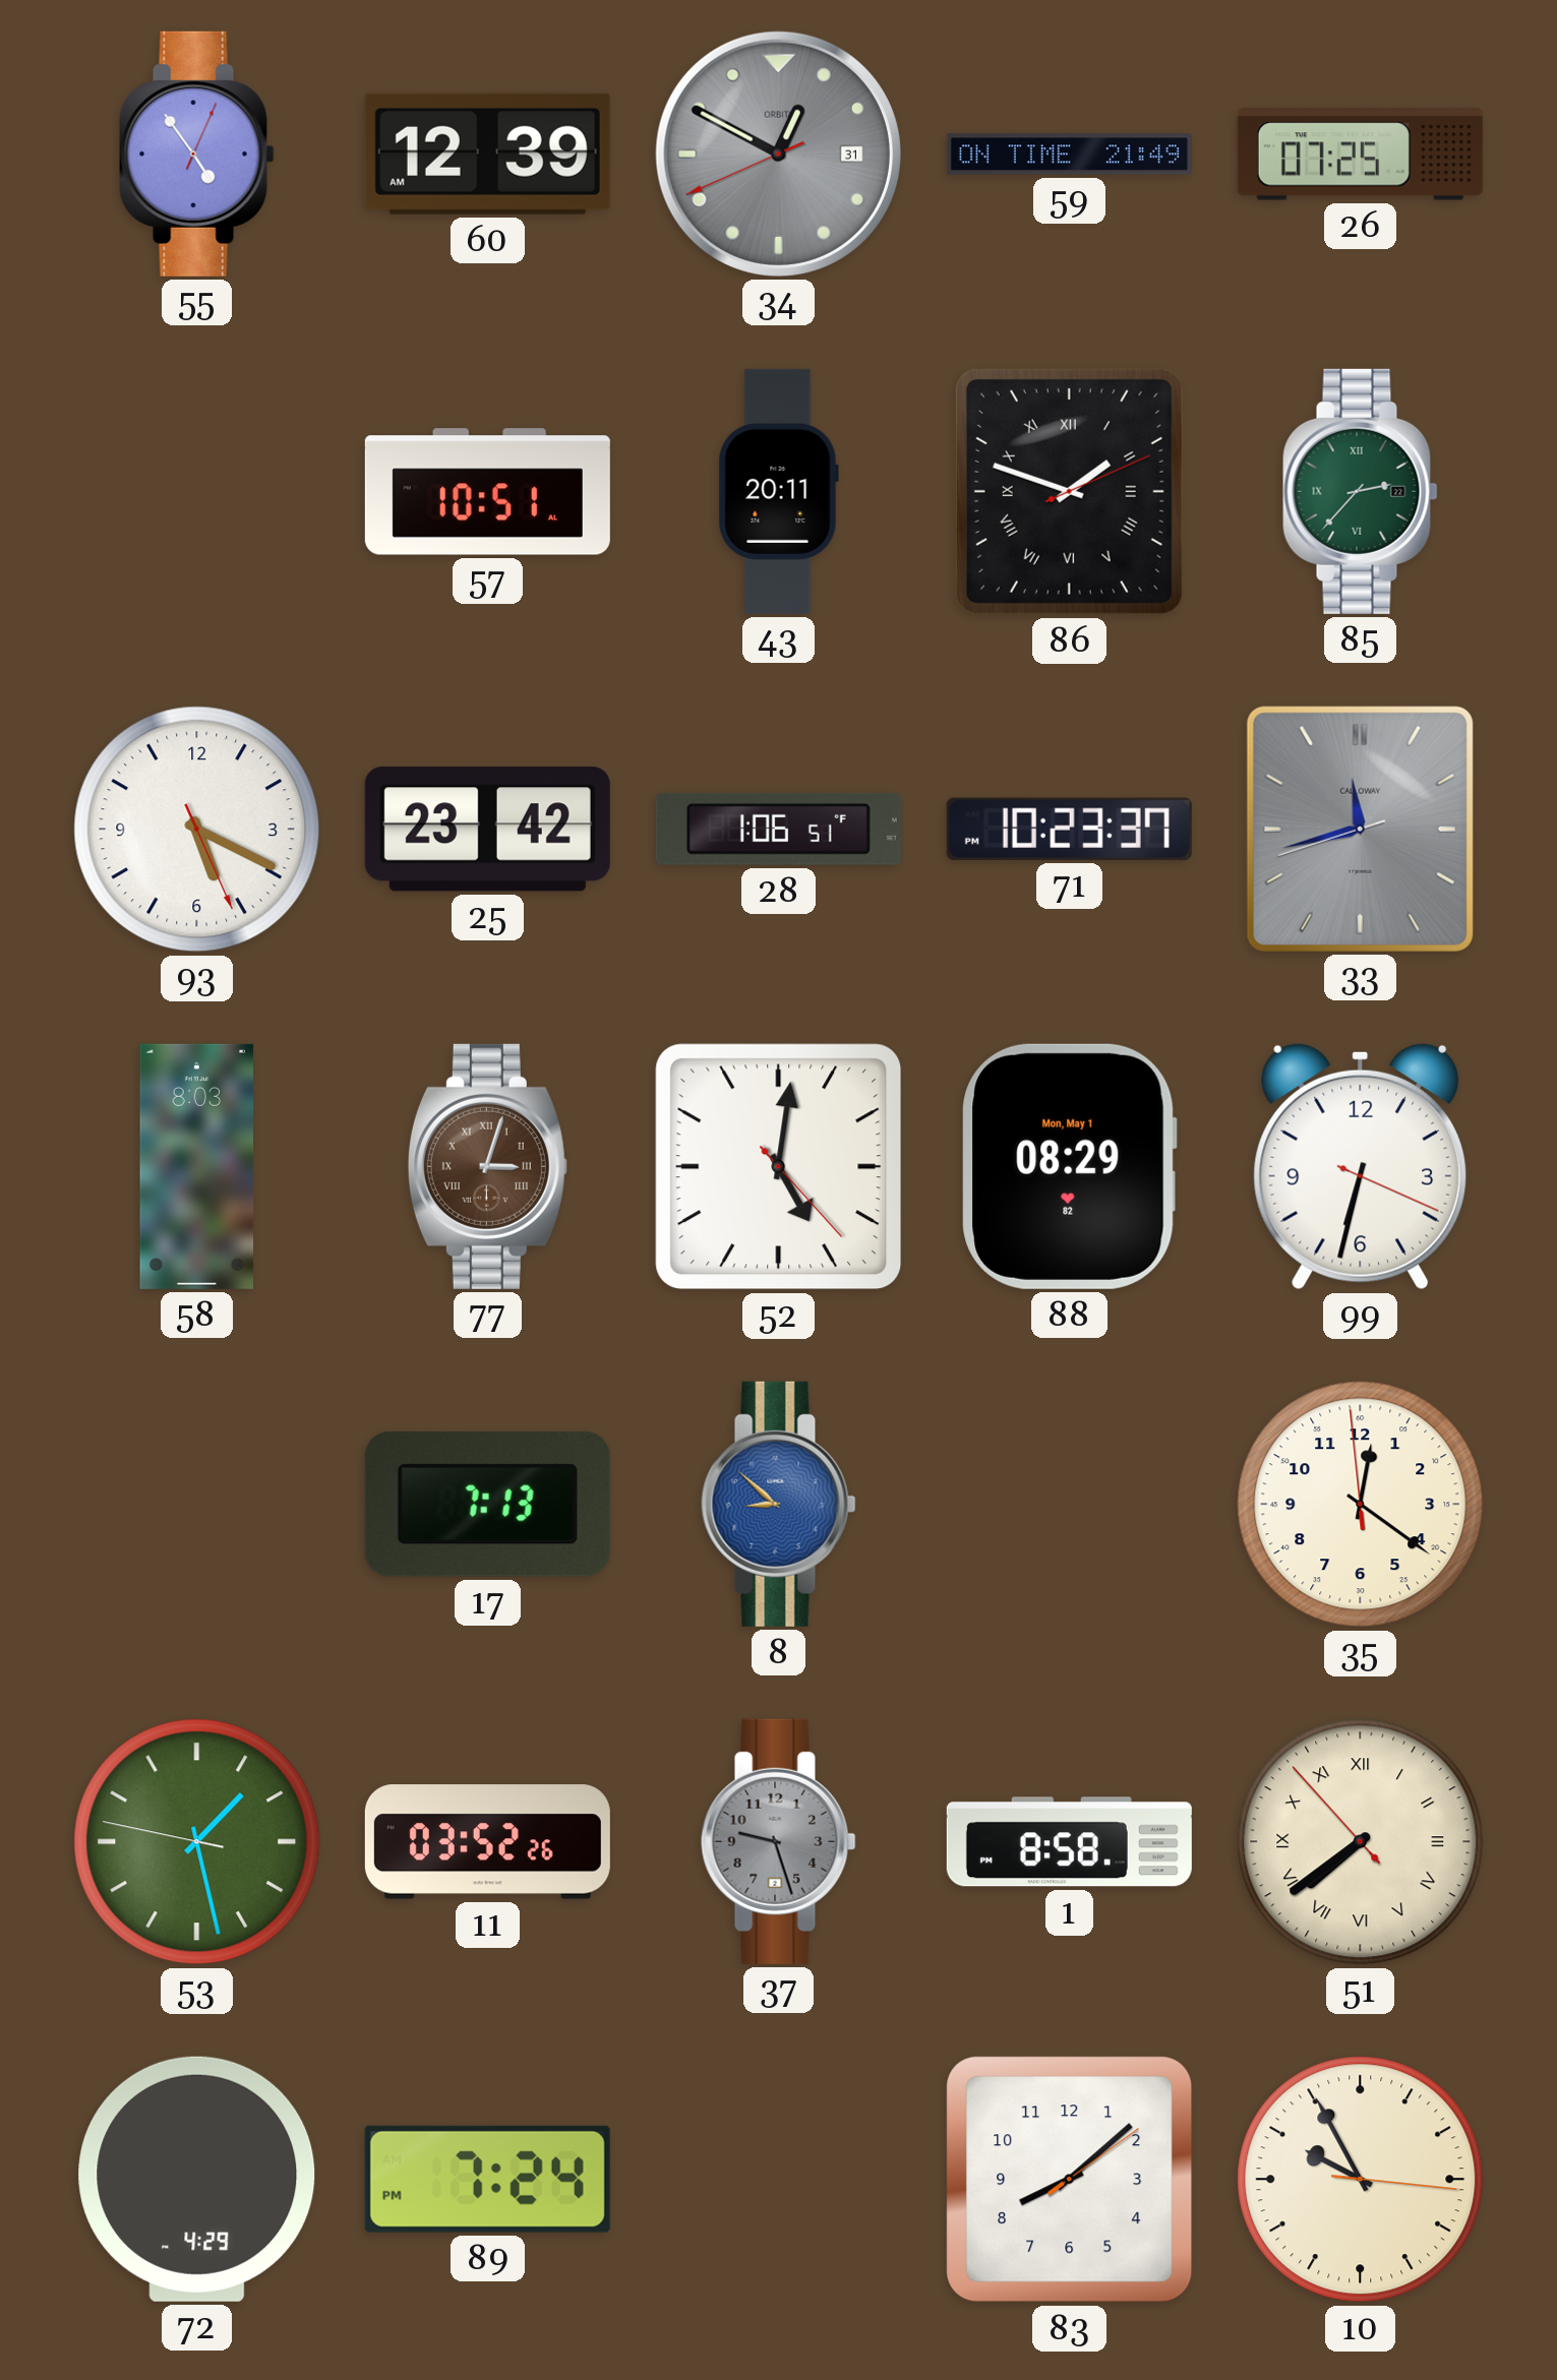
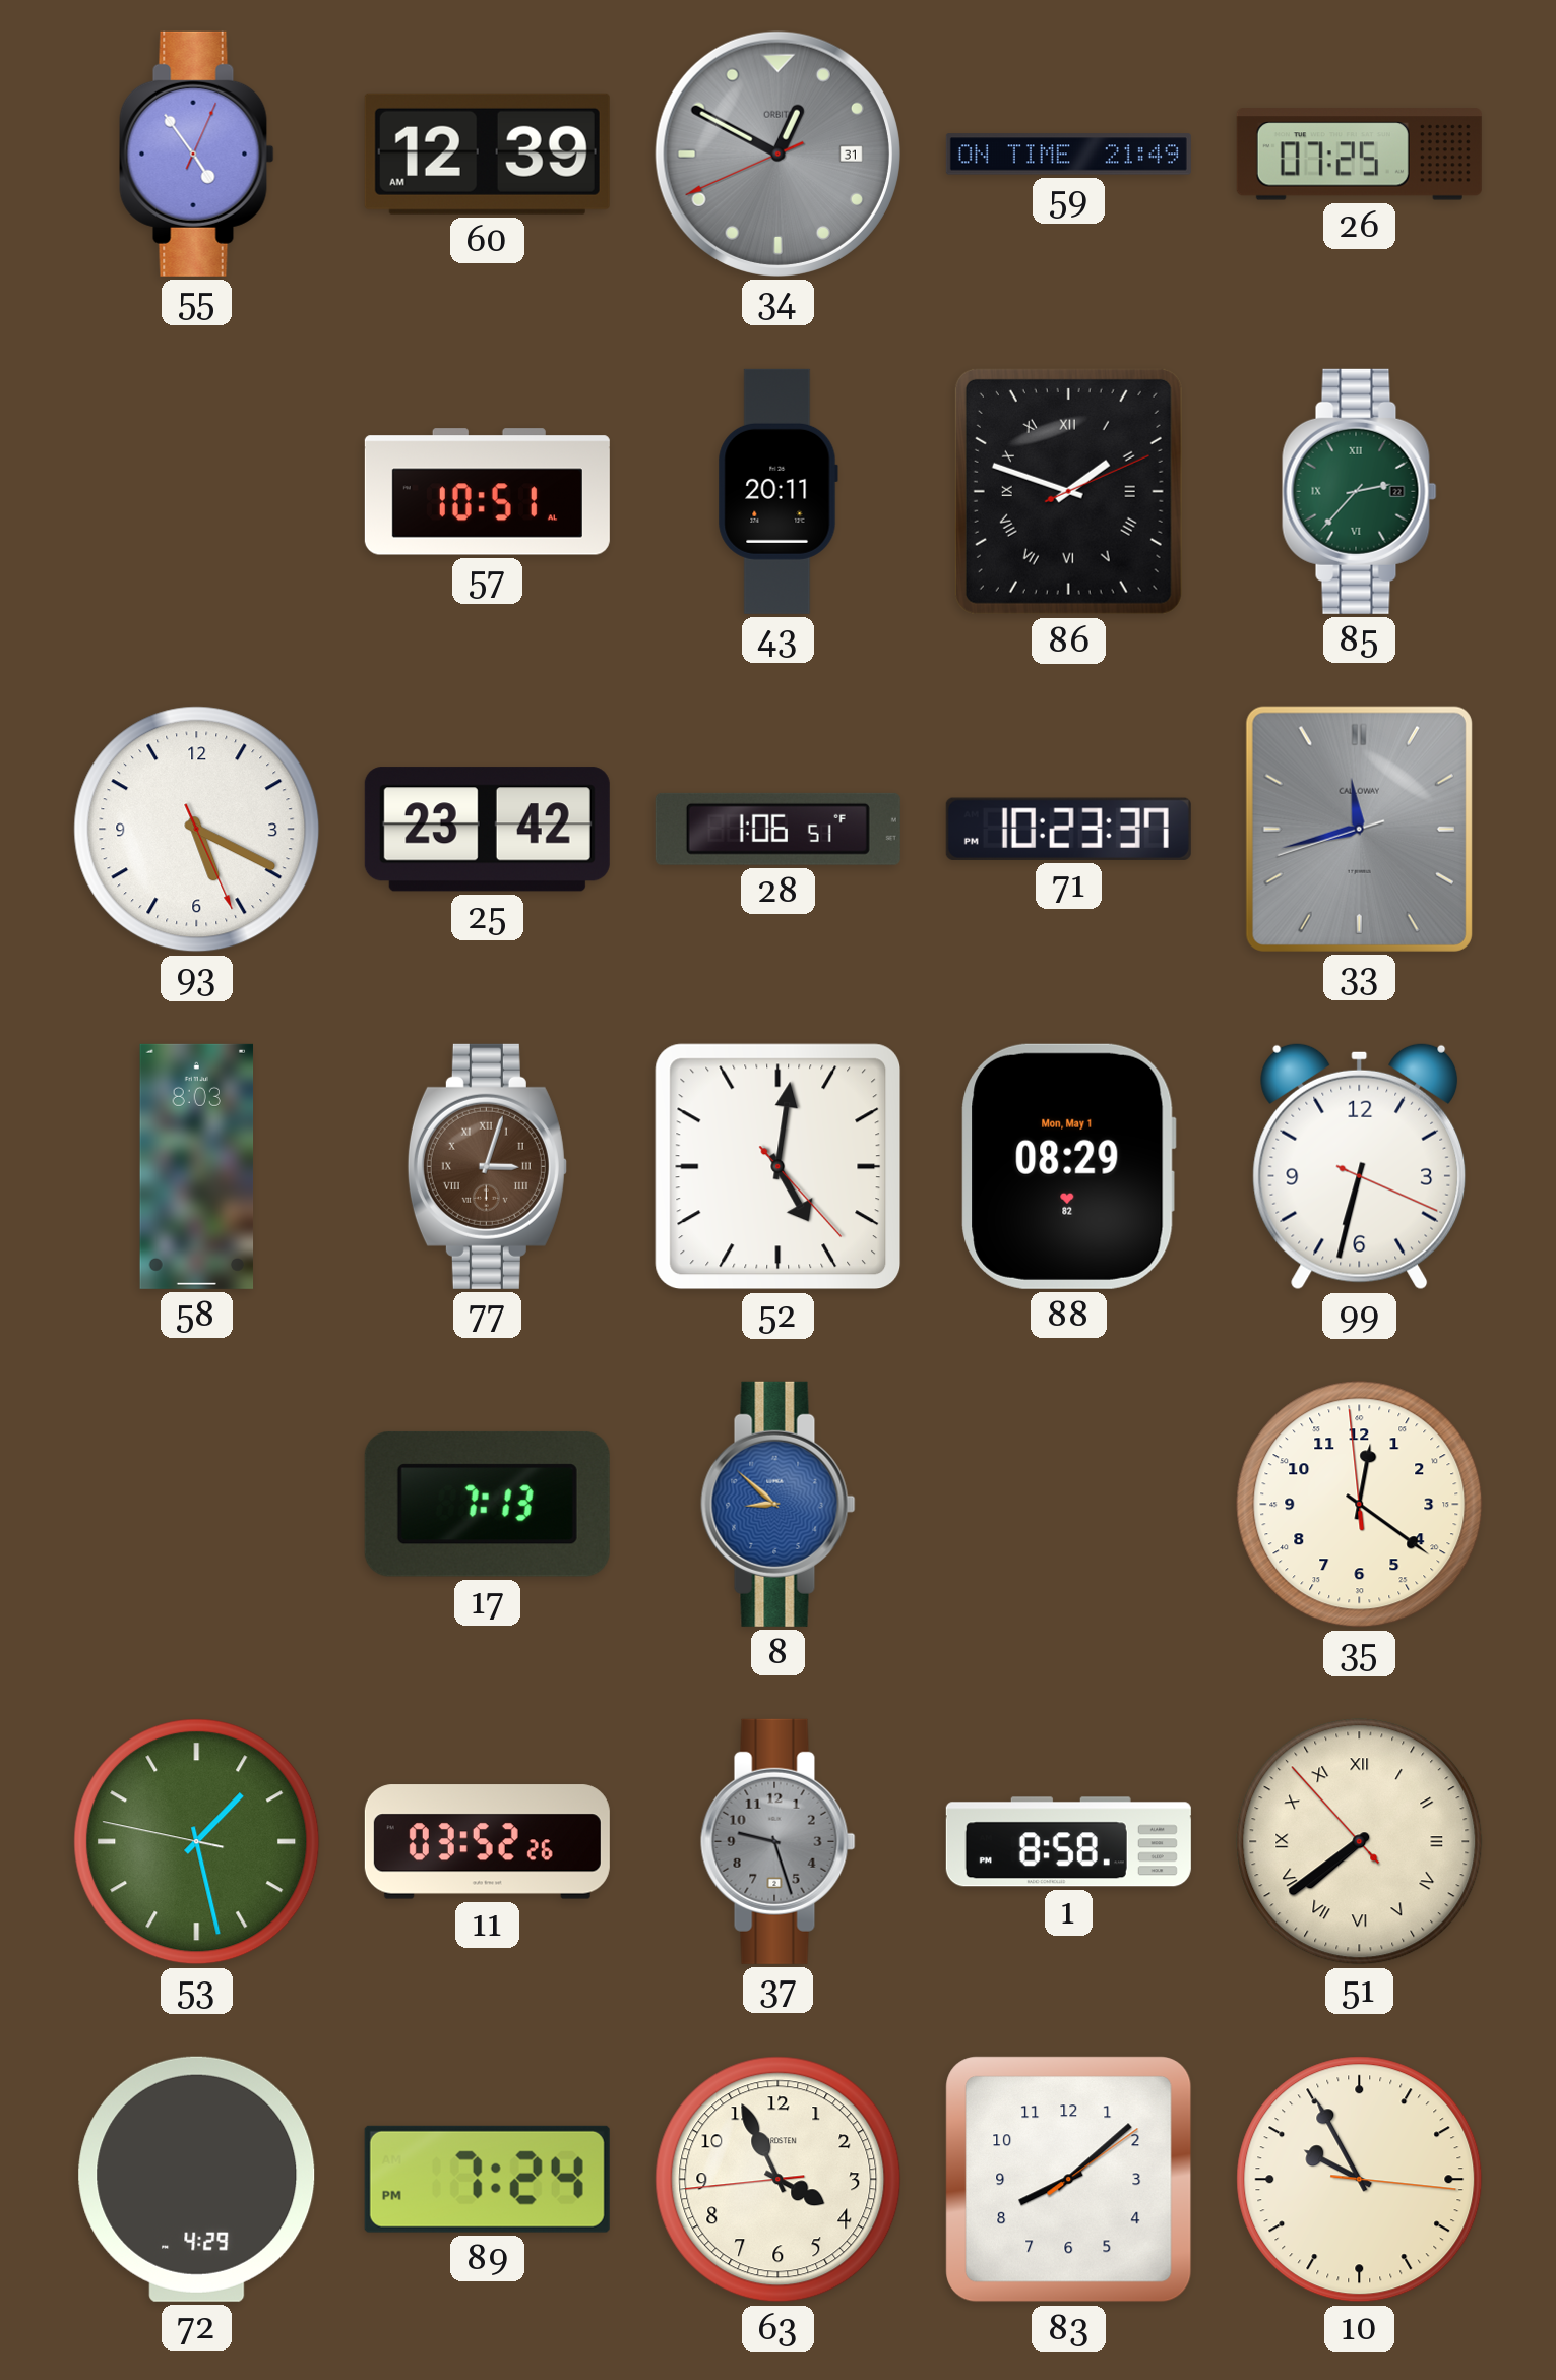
63: none -> 3:55 (779, 2180)
